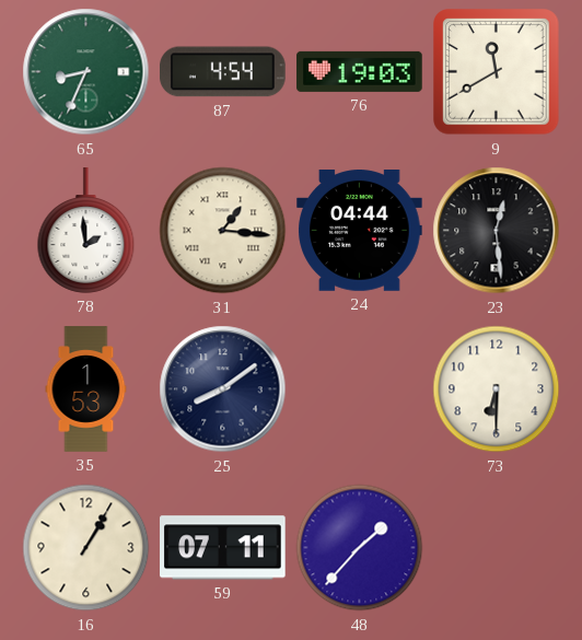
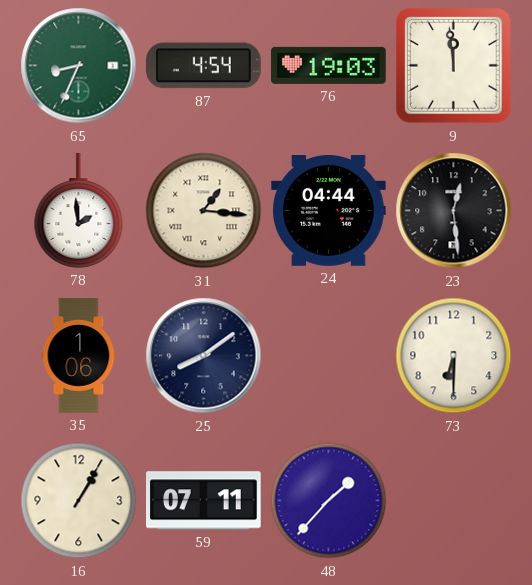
9: 11:40 -> 11:59 (454, 66)
35: 1:53 -> 1:06 (79, 356)
